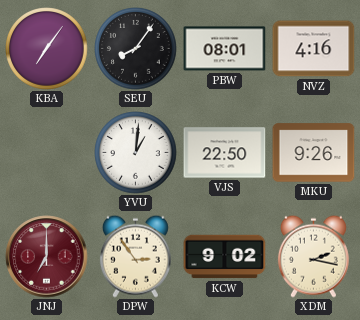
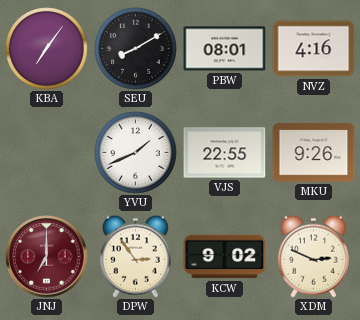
SEU: 8:06 -> 8:10 (136, 49)
YVU: 1:01 -> 1:41 (136, 153)
VJS: 22:50 -> 22:55 (225, 153)
XDM: 2:17 -> 2:49 (313, 256)
